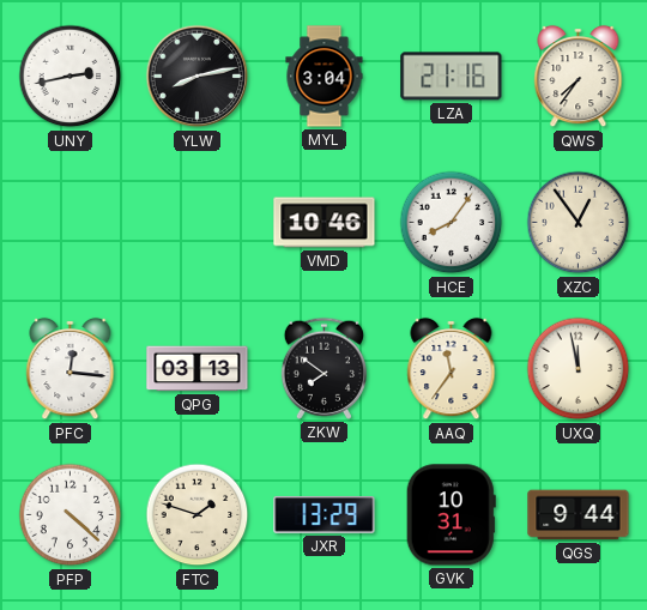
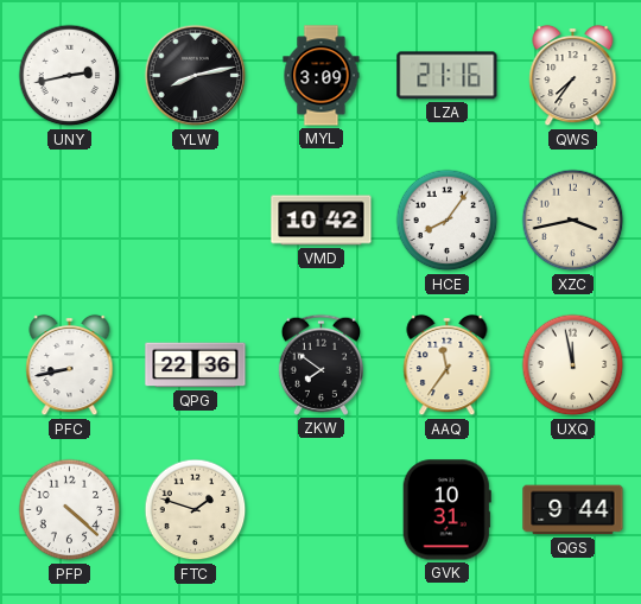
MYL: 3:04 -> 3:09 (322, 76)
VMD: 10:46 -> 10:42 (322, 221)
XZC: 12:54 -> 3:43 (573, 221)
PFC: 12:16 -> 8:43 (70, 365)
QPG: 03:13 -> 22:36 (196, 365)
JXR: 13:29 -> none (325, 515)
